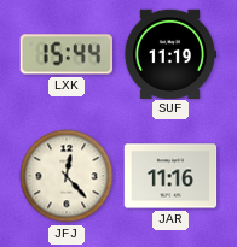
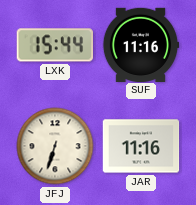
SUF: 11:19 -> 11:16 (141, 44)
JFJ: 12:23 -> 6:33 (55, 146)
